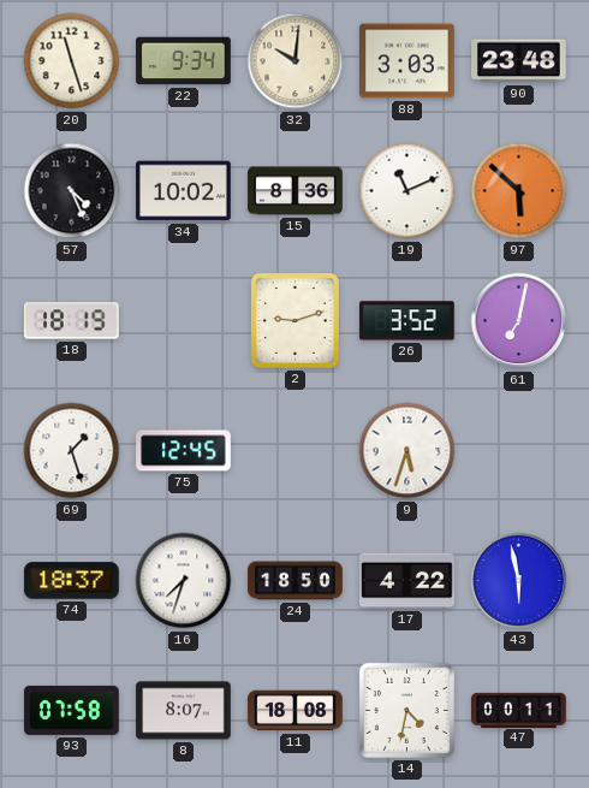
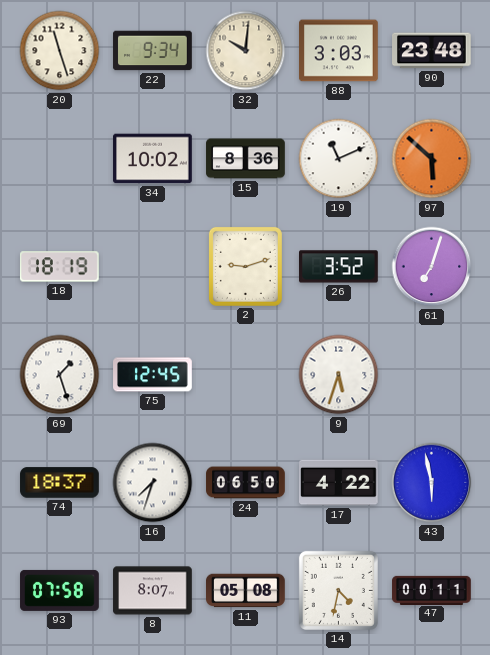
57: 4:26 -> none (72, 191)
61: 7:02 -> 7:03 (432, 267)
24: 18:50 -> 06:50 (246, 483)
11: 18:08 -> 05:08 (246, 591)
